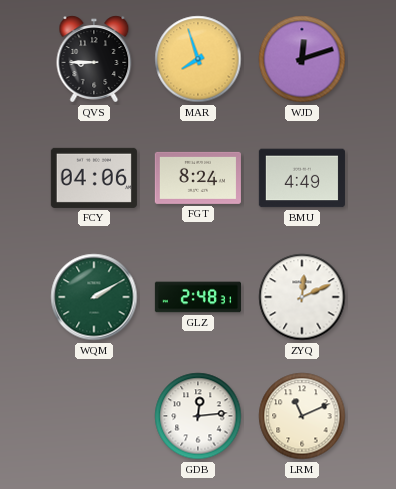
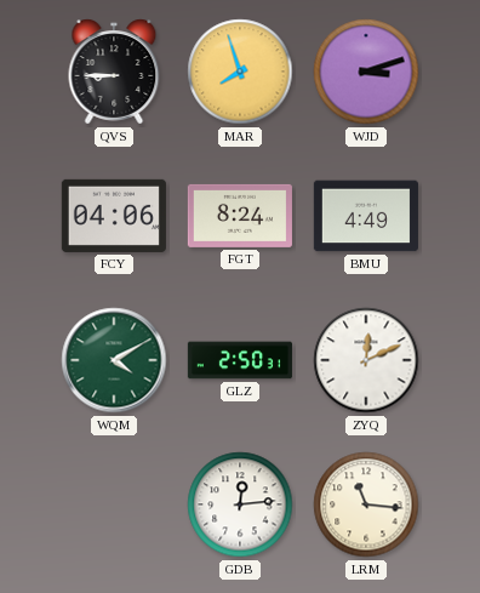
WJD: 12:12 -> 3:12 (366, 72)
WQM: 2:10 -> 4:10 (114, 360)
GLZ: 2:48 -> 2:50 (240, 360)
LRM: 11:11 -> 11:16 (366, 504)
